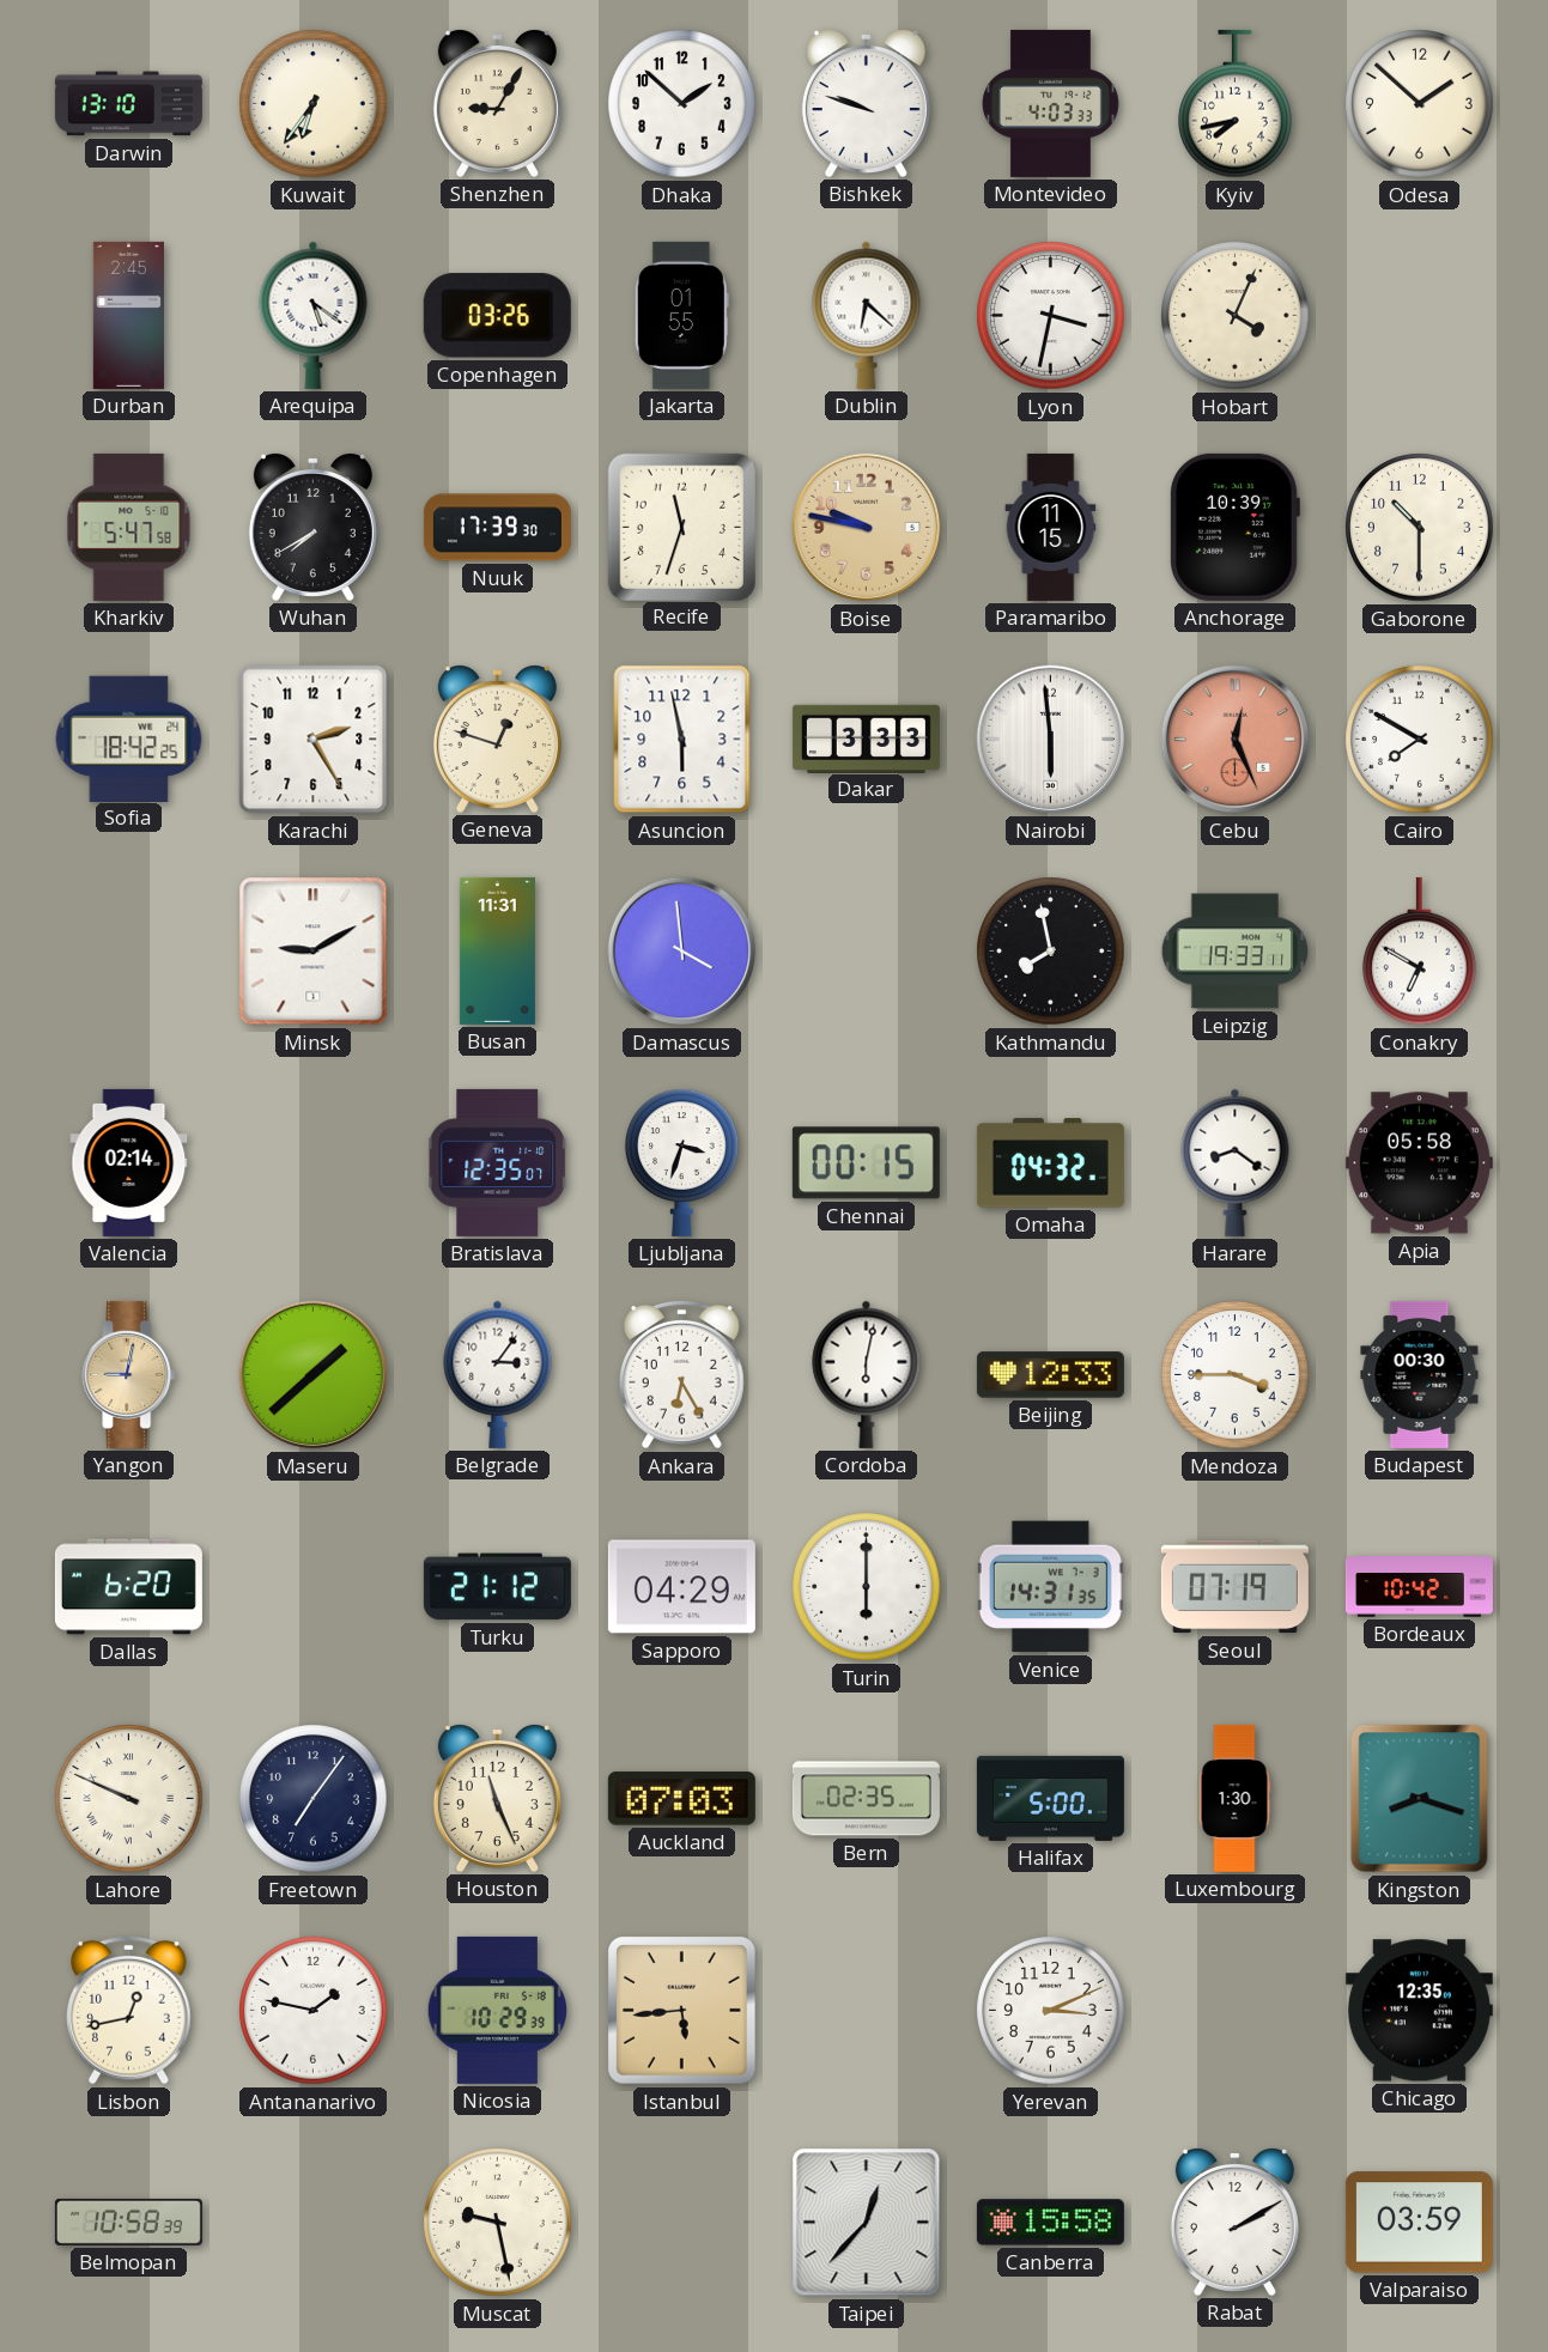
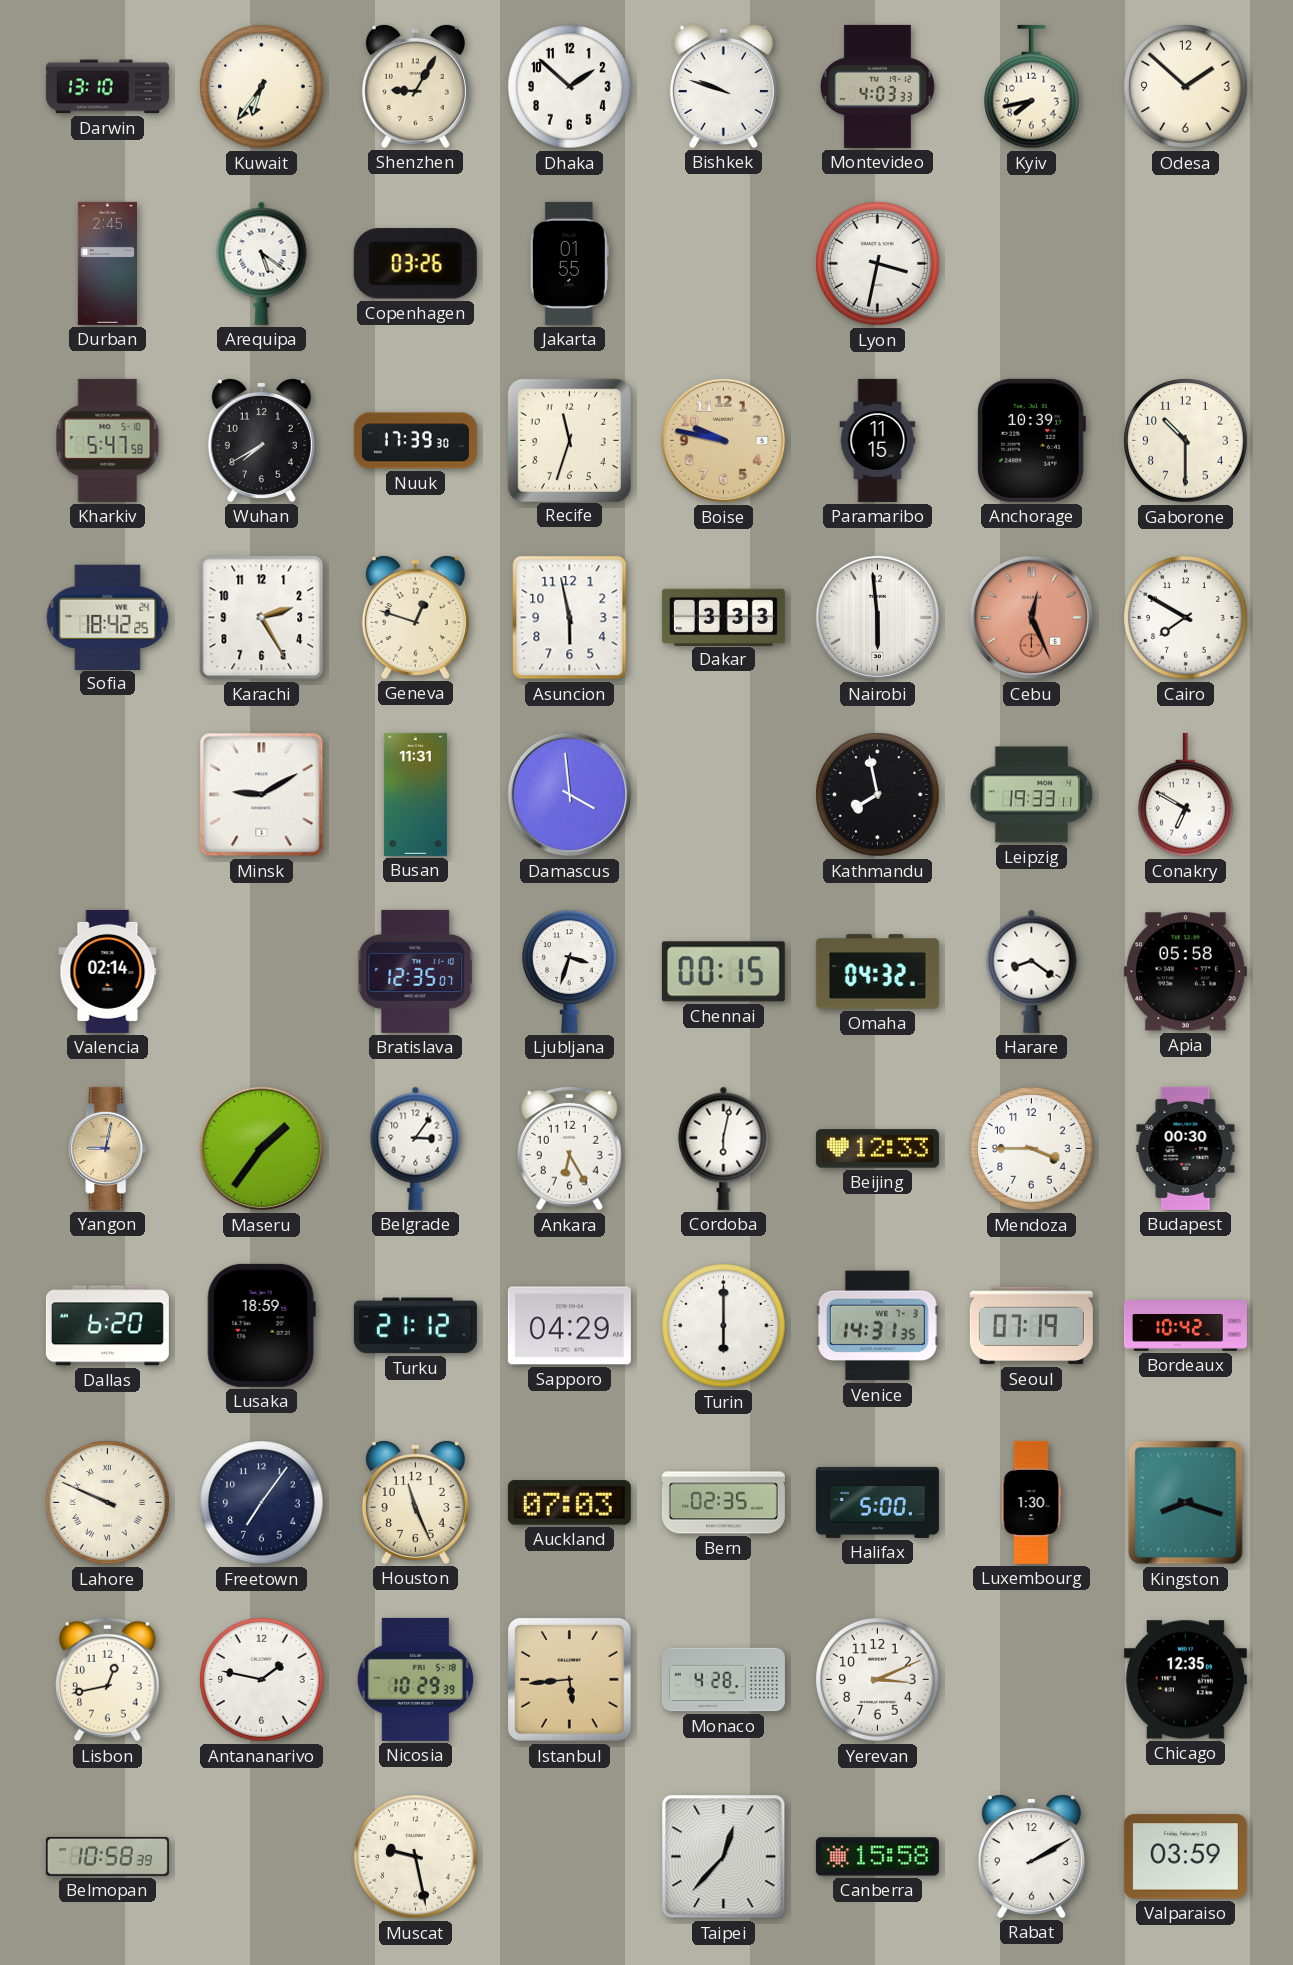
Dublin: 6:22 -> none (867, 315)
Hobart: 4:04 -> none (1236, 316)
Maseru: 1:38 -> 1:36 (262, 1149)
Lusaka: none -> 18:59 (261, 1325)
Monaco: none -> 4:28 (723, 1680)
